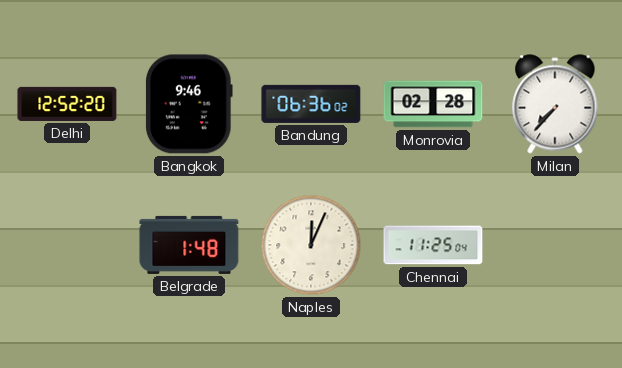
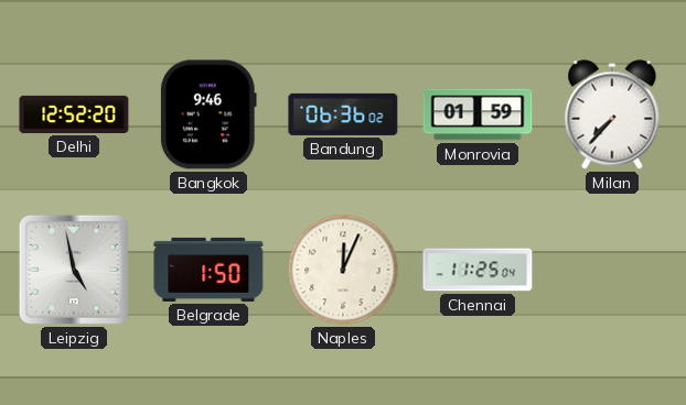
Monrovia: 02:28 -> 01:59 (478, 114)
Leipzig: none -> 4:58 (74, 270)
Belgrade: 1:48 -> 1:50 (208, 270)
